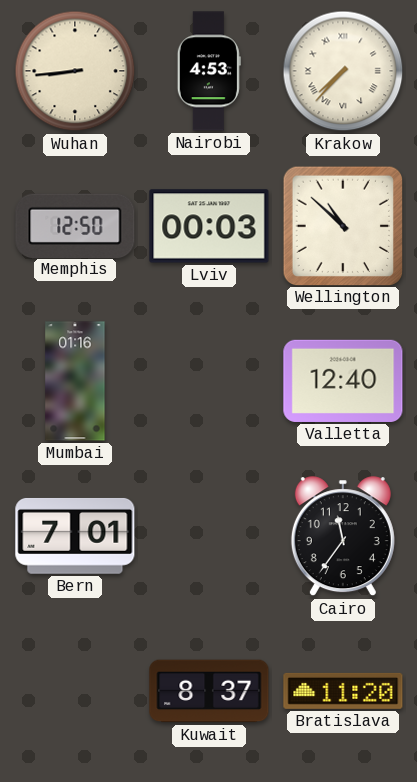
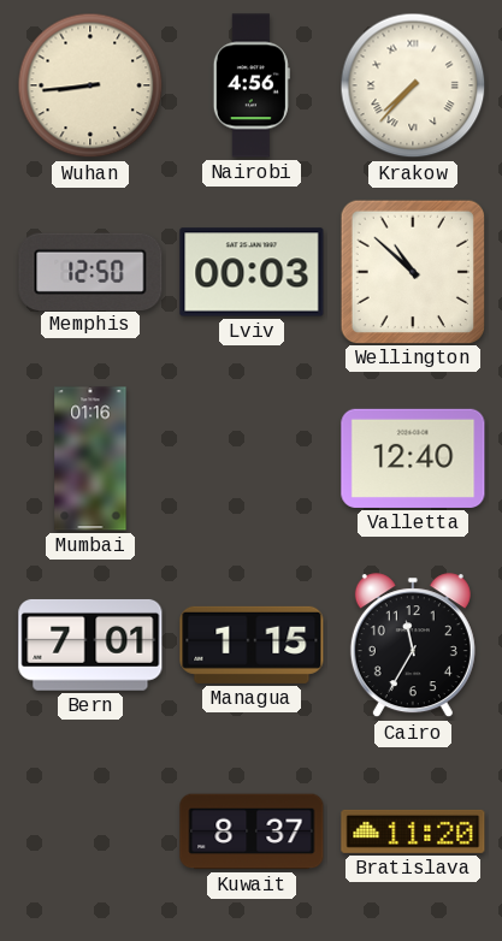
Nairobi: 4:53 -> 4:56 (252, 85)
Managua: none -> 1:15 (252, 645)
Cairo: 11:36 -> 11:35 (413, 646)
